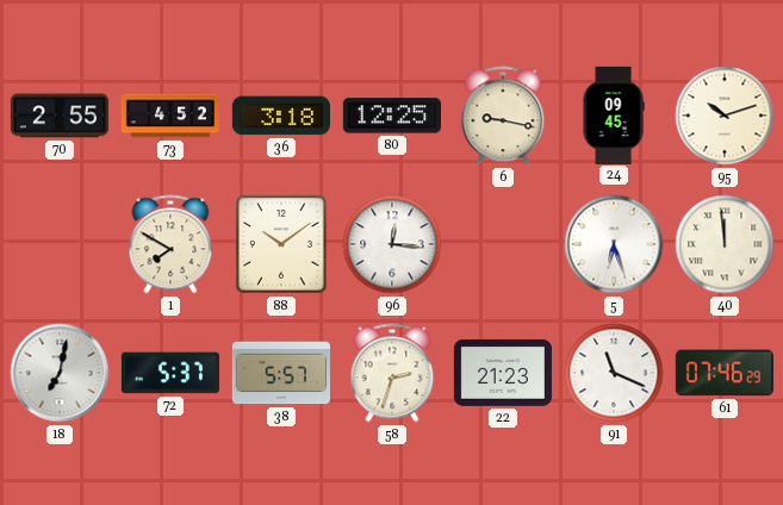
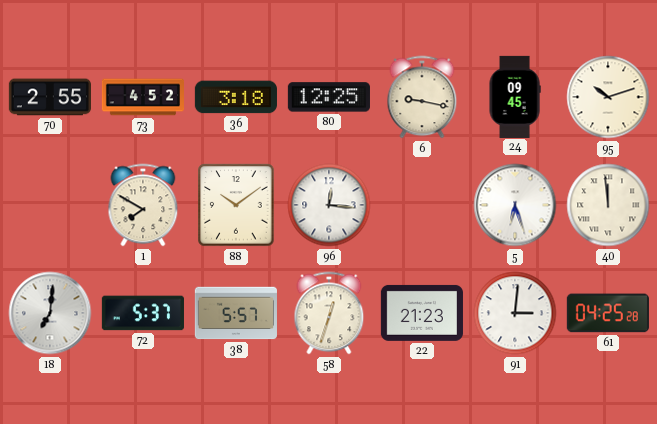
18: 7:02 -> 7:01 (50, 313)
58: 2:33 -> 12:33 (329, 313)
91: 11:19 -> 3:01 (515, 313)
61: 07:46 -> 04:25 (608, 313)
